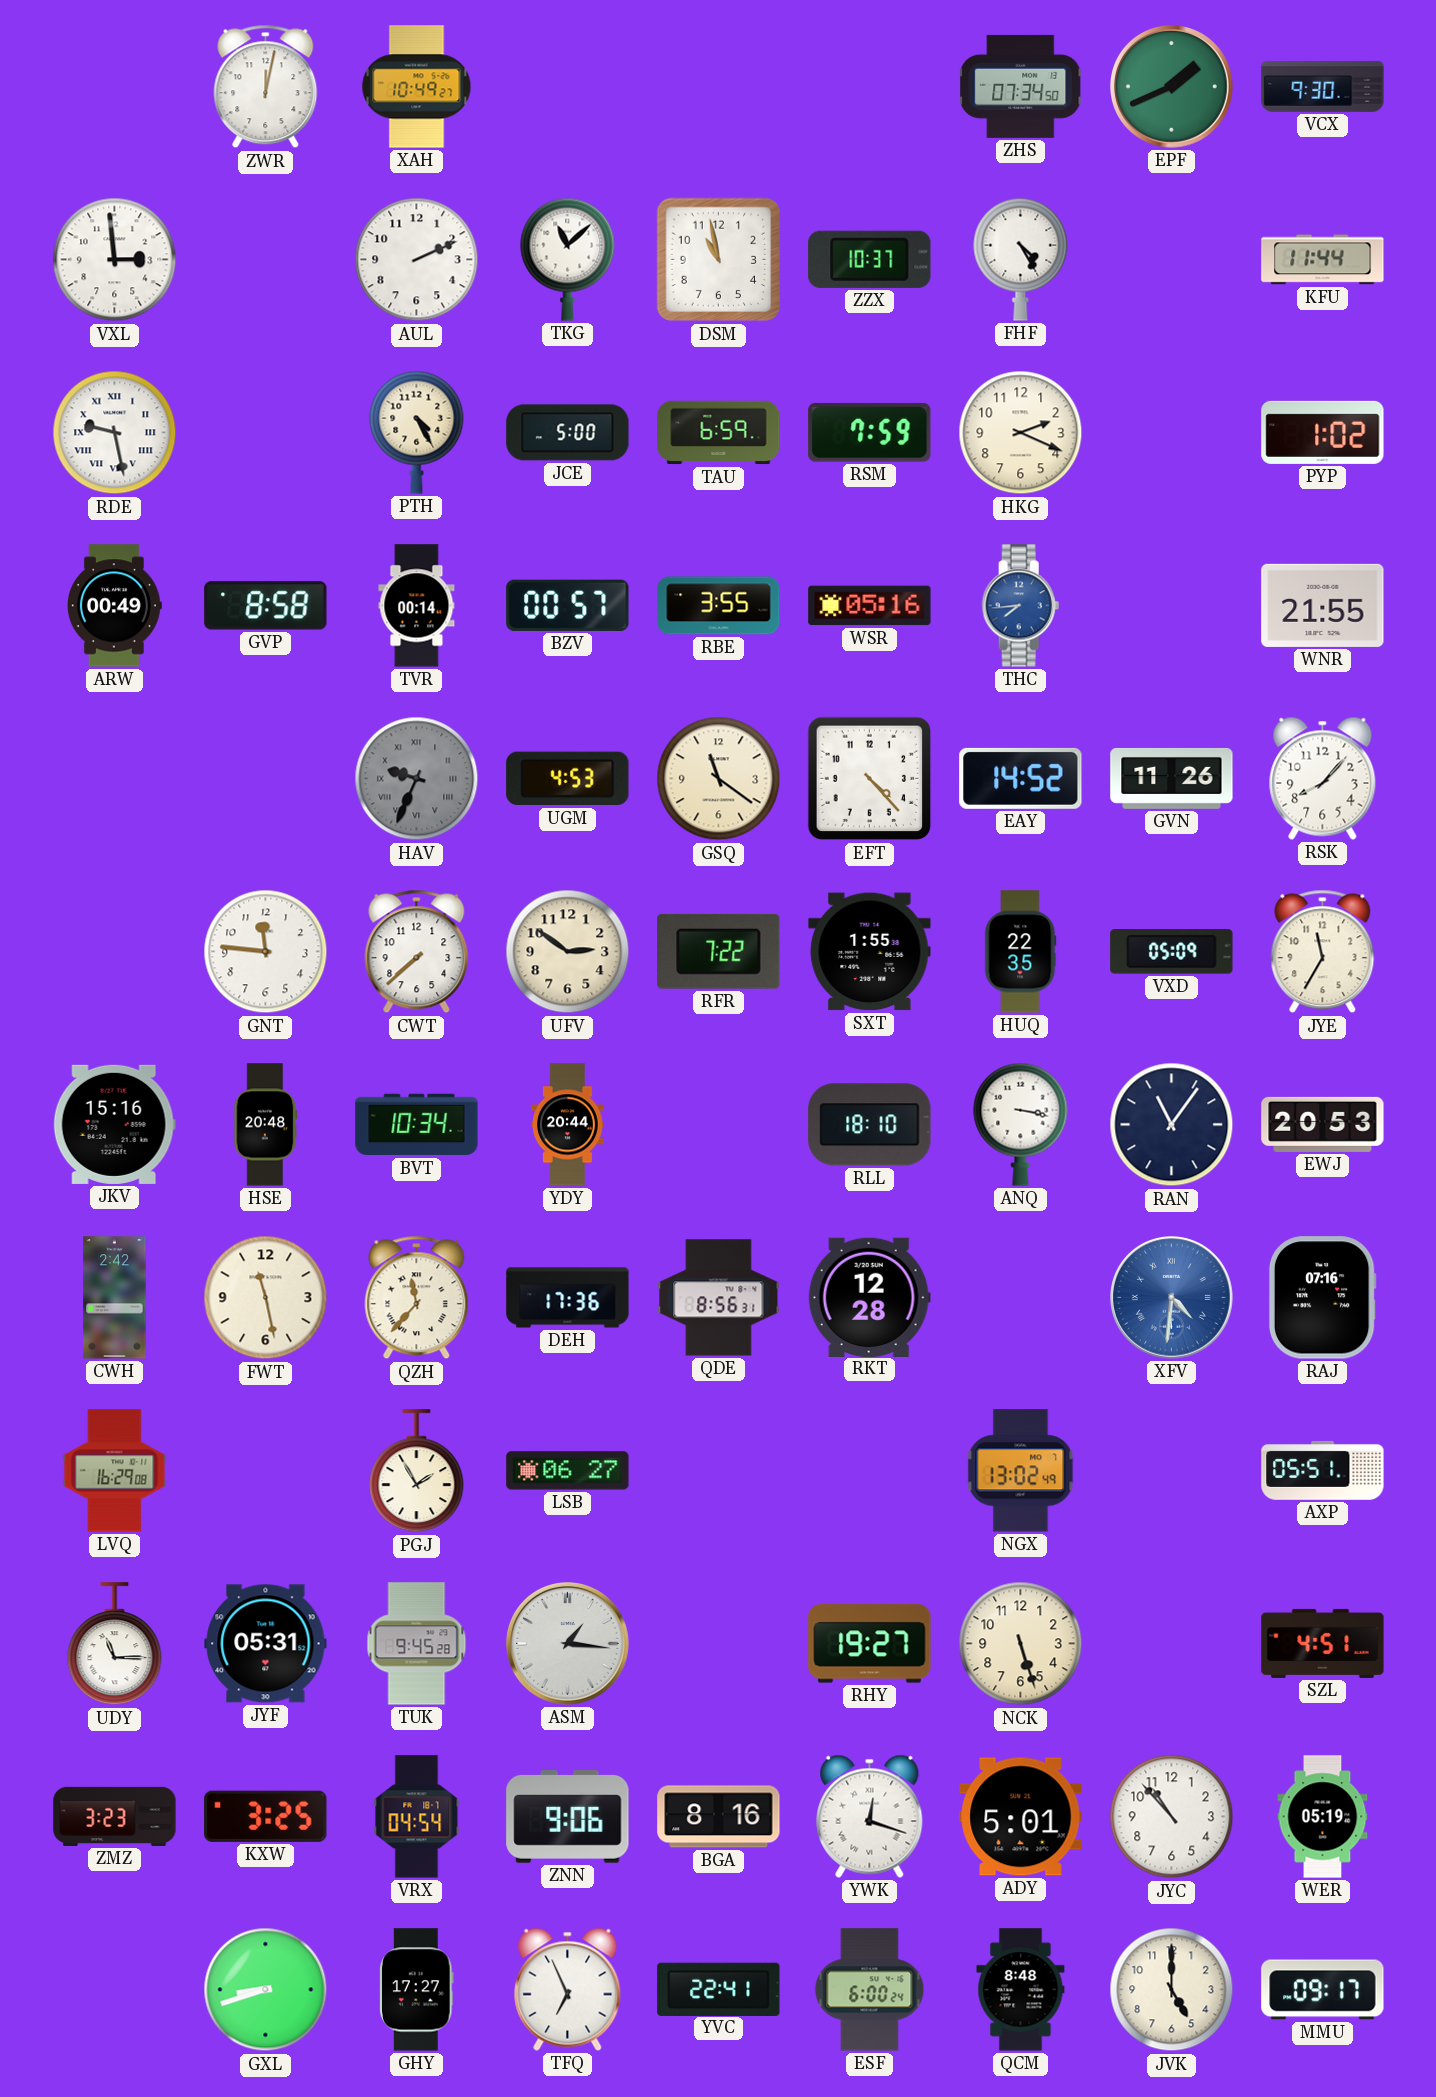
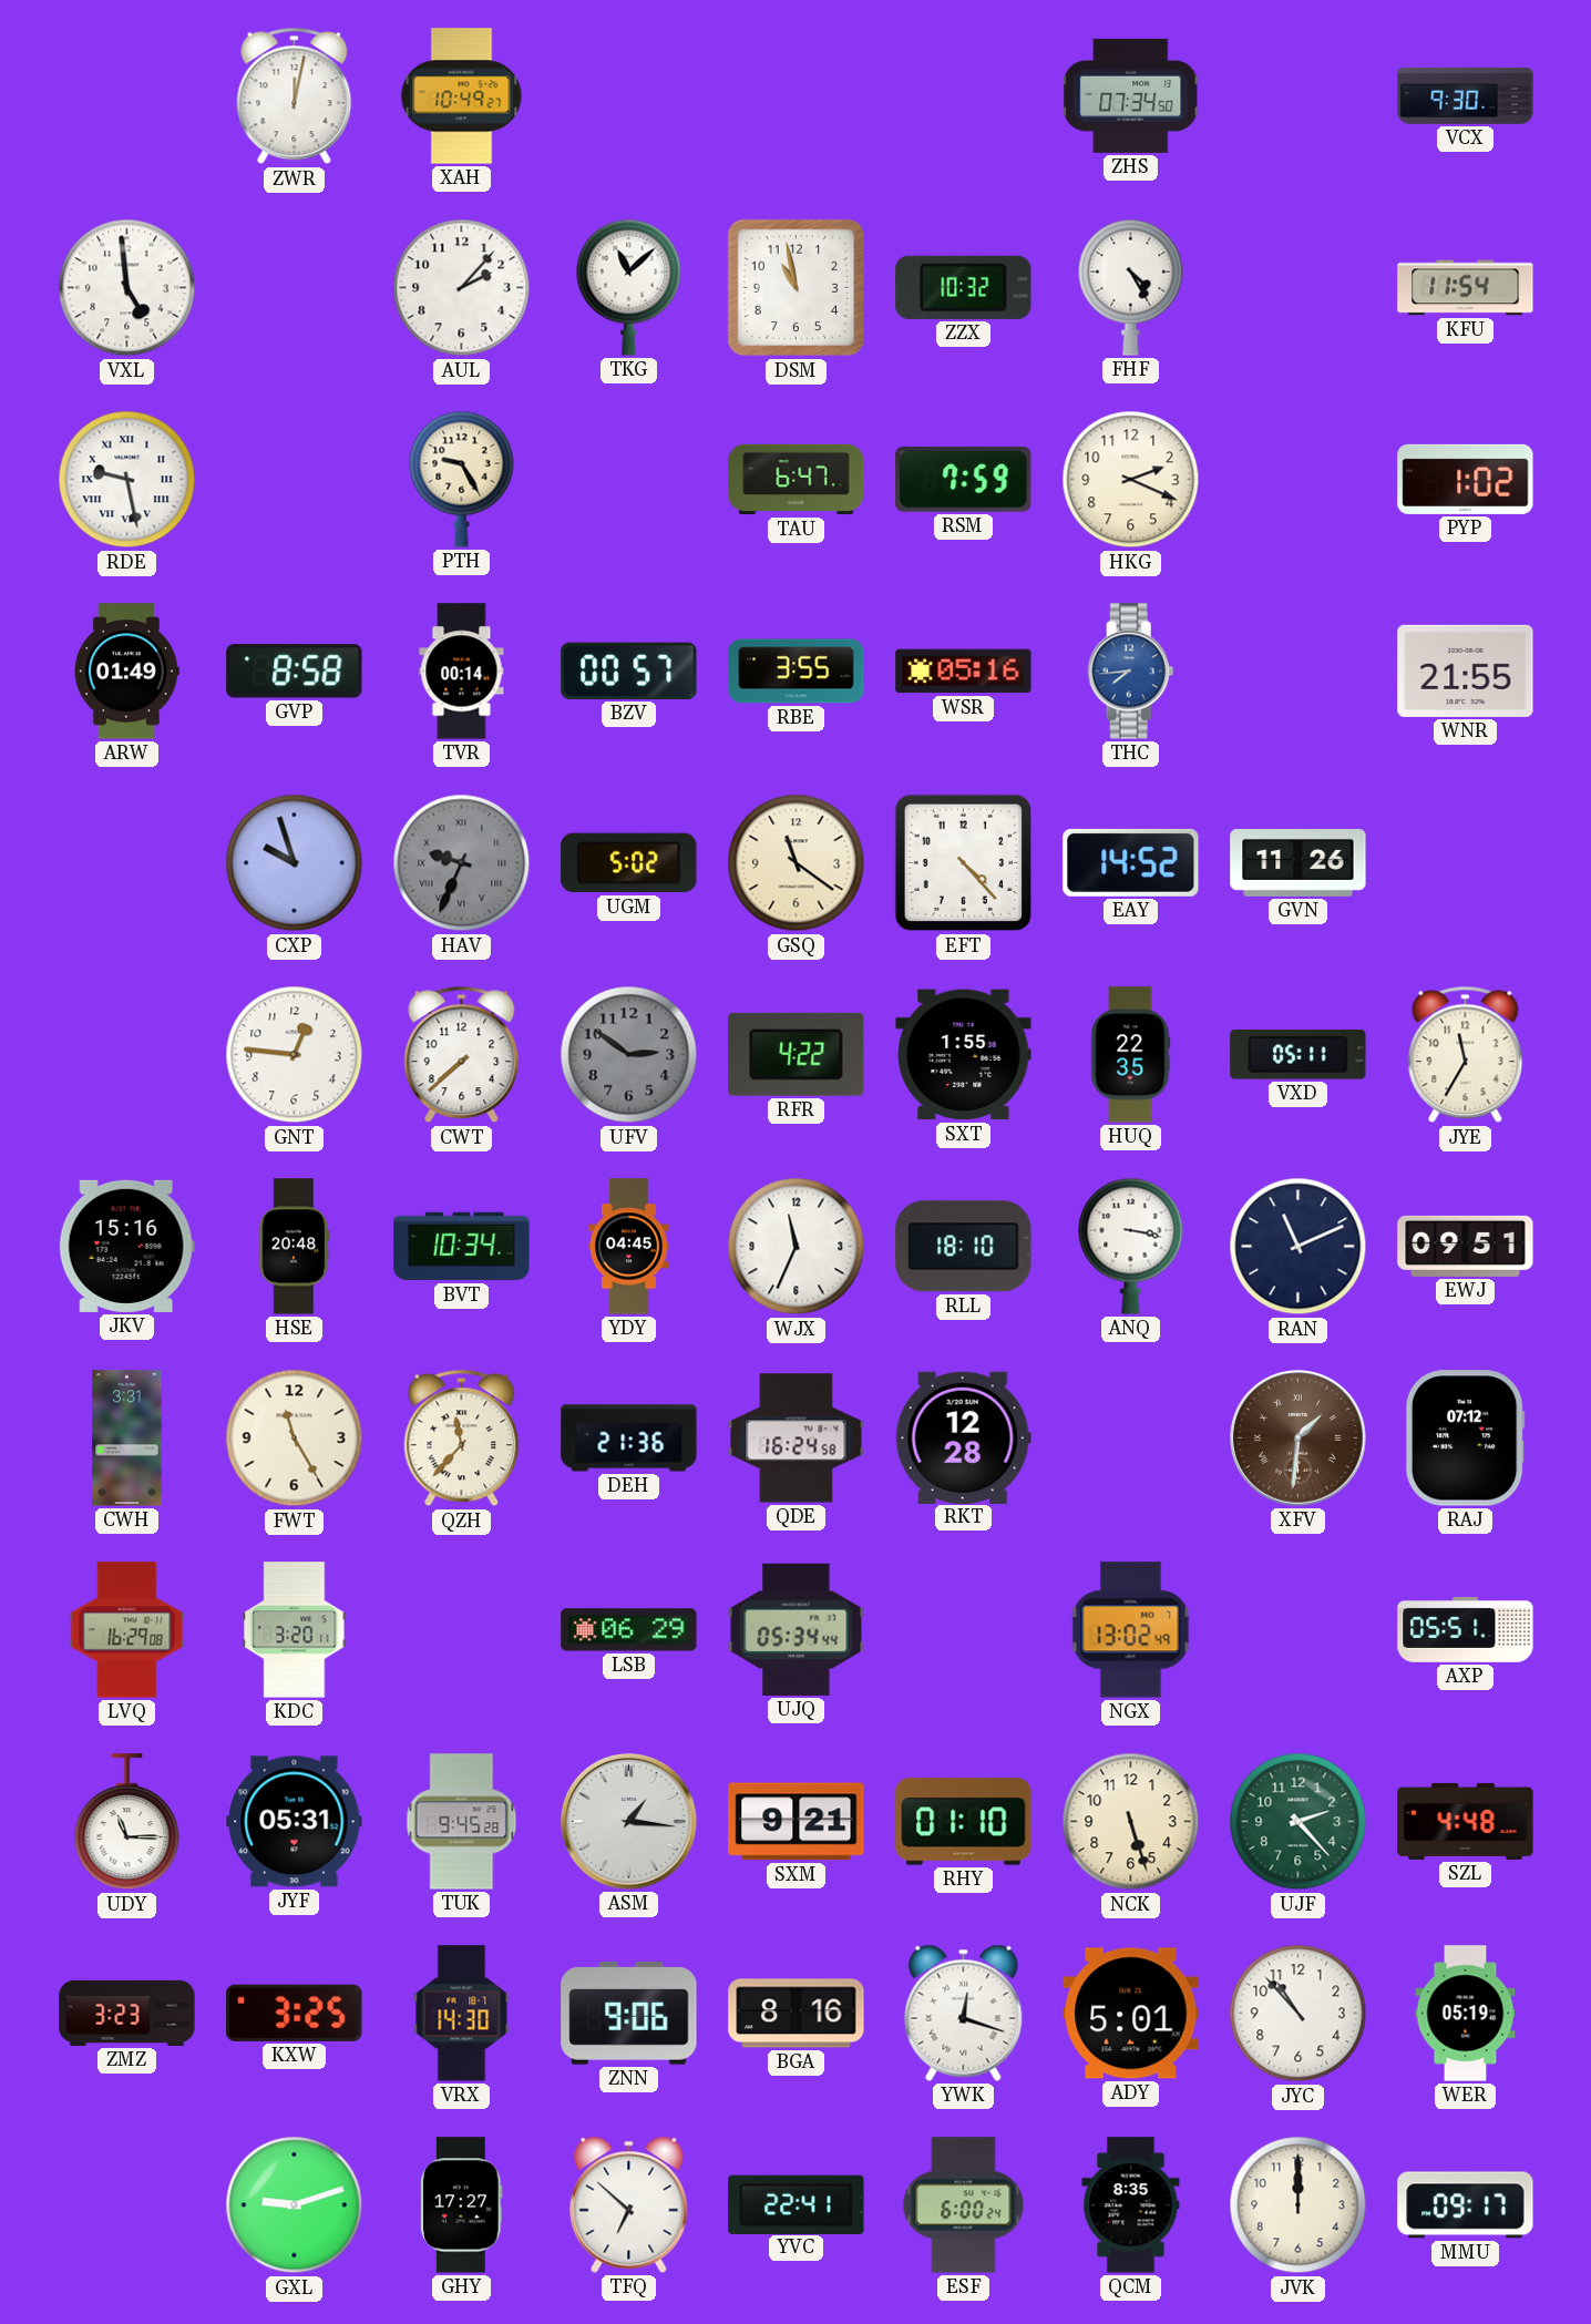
EPF: 1:41 -> none (1172, 87)
VXL: 2:59 -> 4:59 (127, 288)
AUL: 2:11 -> 2:07 (462, 288)
ZZX: 10:37 -> 10:32 (964, 287)
KFU: 11:44 -> 11:54 (1466, 288)
PTH: 4:25 -> 9:25 (462, 479)
JCE: 5:00 -> none (568, 433)
TAU: 6:59 -> 6:47 (797, 480)
ARW: 00:49 -> 01:49 (126, 672)
CXP: none -> 9:57 (295, 863)
UGM: 4:53 -> 5:02 (629, 863)
RSK: 8:07 -> none (1323, 778)
GNT: 11:46 -> 12:46 (295, 1055)
UFV dial: cream -> grey (629, 1055)
RFR: 7:22 -> 4:22 (797, 1054)
VXD: 05:09 -> 05:11 (1299, 1055)
YDY: 20:44 -> 04:45 (629, 1247)
WJX: none -> 11:34 (797, 1247)
RAN: 11:06 -> 11:11 (1299, 1247)
EWJ: 20:53 -> 09:51 (1466, 1246)
CWH: 2:42 -> 3:31 (127, 1439)
FWT: 11:28 -> 11:25 (295, 1439)
DEH: 17:36 -> 21:36 (629, 1439)
QDE: 8:56 -> 16:24 (797, 1439)
XFV: 4:31 -> 1:31 (1299, 1439)
XFV dial: blue -> brown (1299, 1439)
RAJ: 07:16 -> 07:12 (1465, 1439)
KDC: none -> 3:20 (295, 1630)
PGJ: 1:55 -> none (417, 1471)
LSB: 06:27 -> 06:29 (629, 1630)
UJQ: none -> 05:34 (797, 1629)
SXM: none -> 9:21 (797, 1822)
RHY: 19:27 -> 01:10 (964, 1822)
UJF: none -> 2:23 (1299, 1822)
SZL: 4:51 -> 4:48 (1466, 1821)
VRX: 04:54 -> 14:30 (462, 2014)
GXL: 8:42 -> 9:12 (295, 2205)
TFQ: 6:56 -> 6:52 (629, 2204)
QCM: 8:48 -> 8:35 (1131, 2205)
JVK: 5:00 -> 12:00 (1299, 2205)
